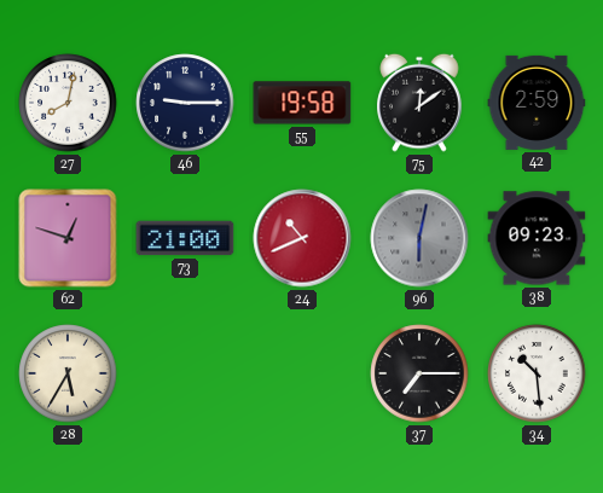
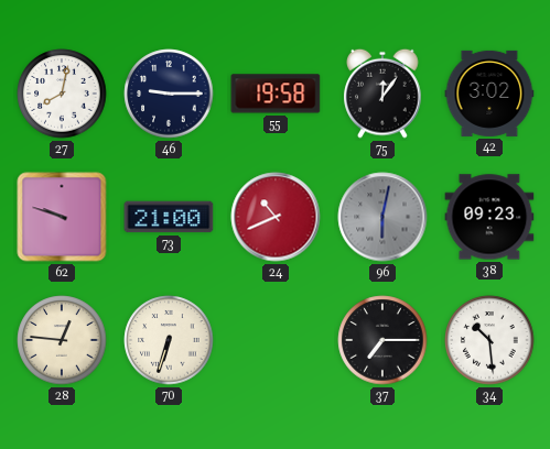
75: 12:09 -> 12:06 (382, 94)
42: 2:59 -> 3:02 (489, 94)
62: 12:48 -> 9:48 (62, 217)
28: 5:35 -> 12:46 (62, 340)
70: none -> 6:33 (169, 340)
